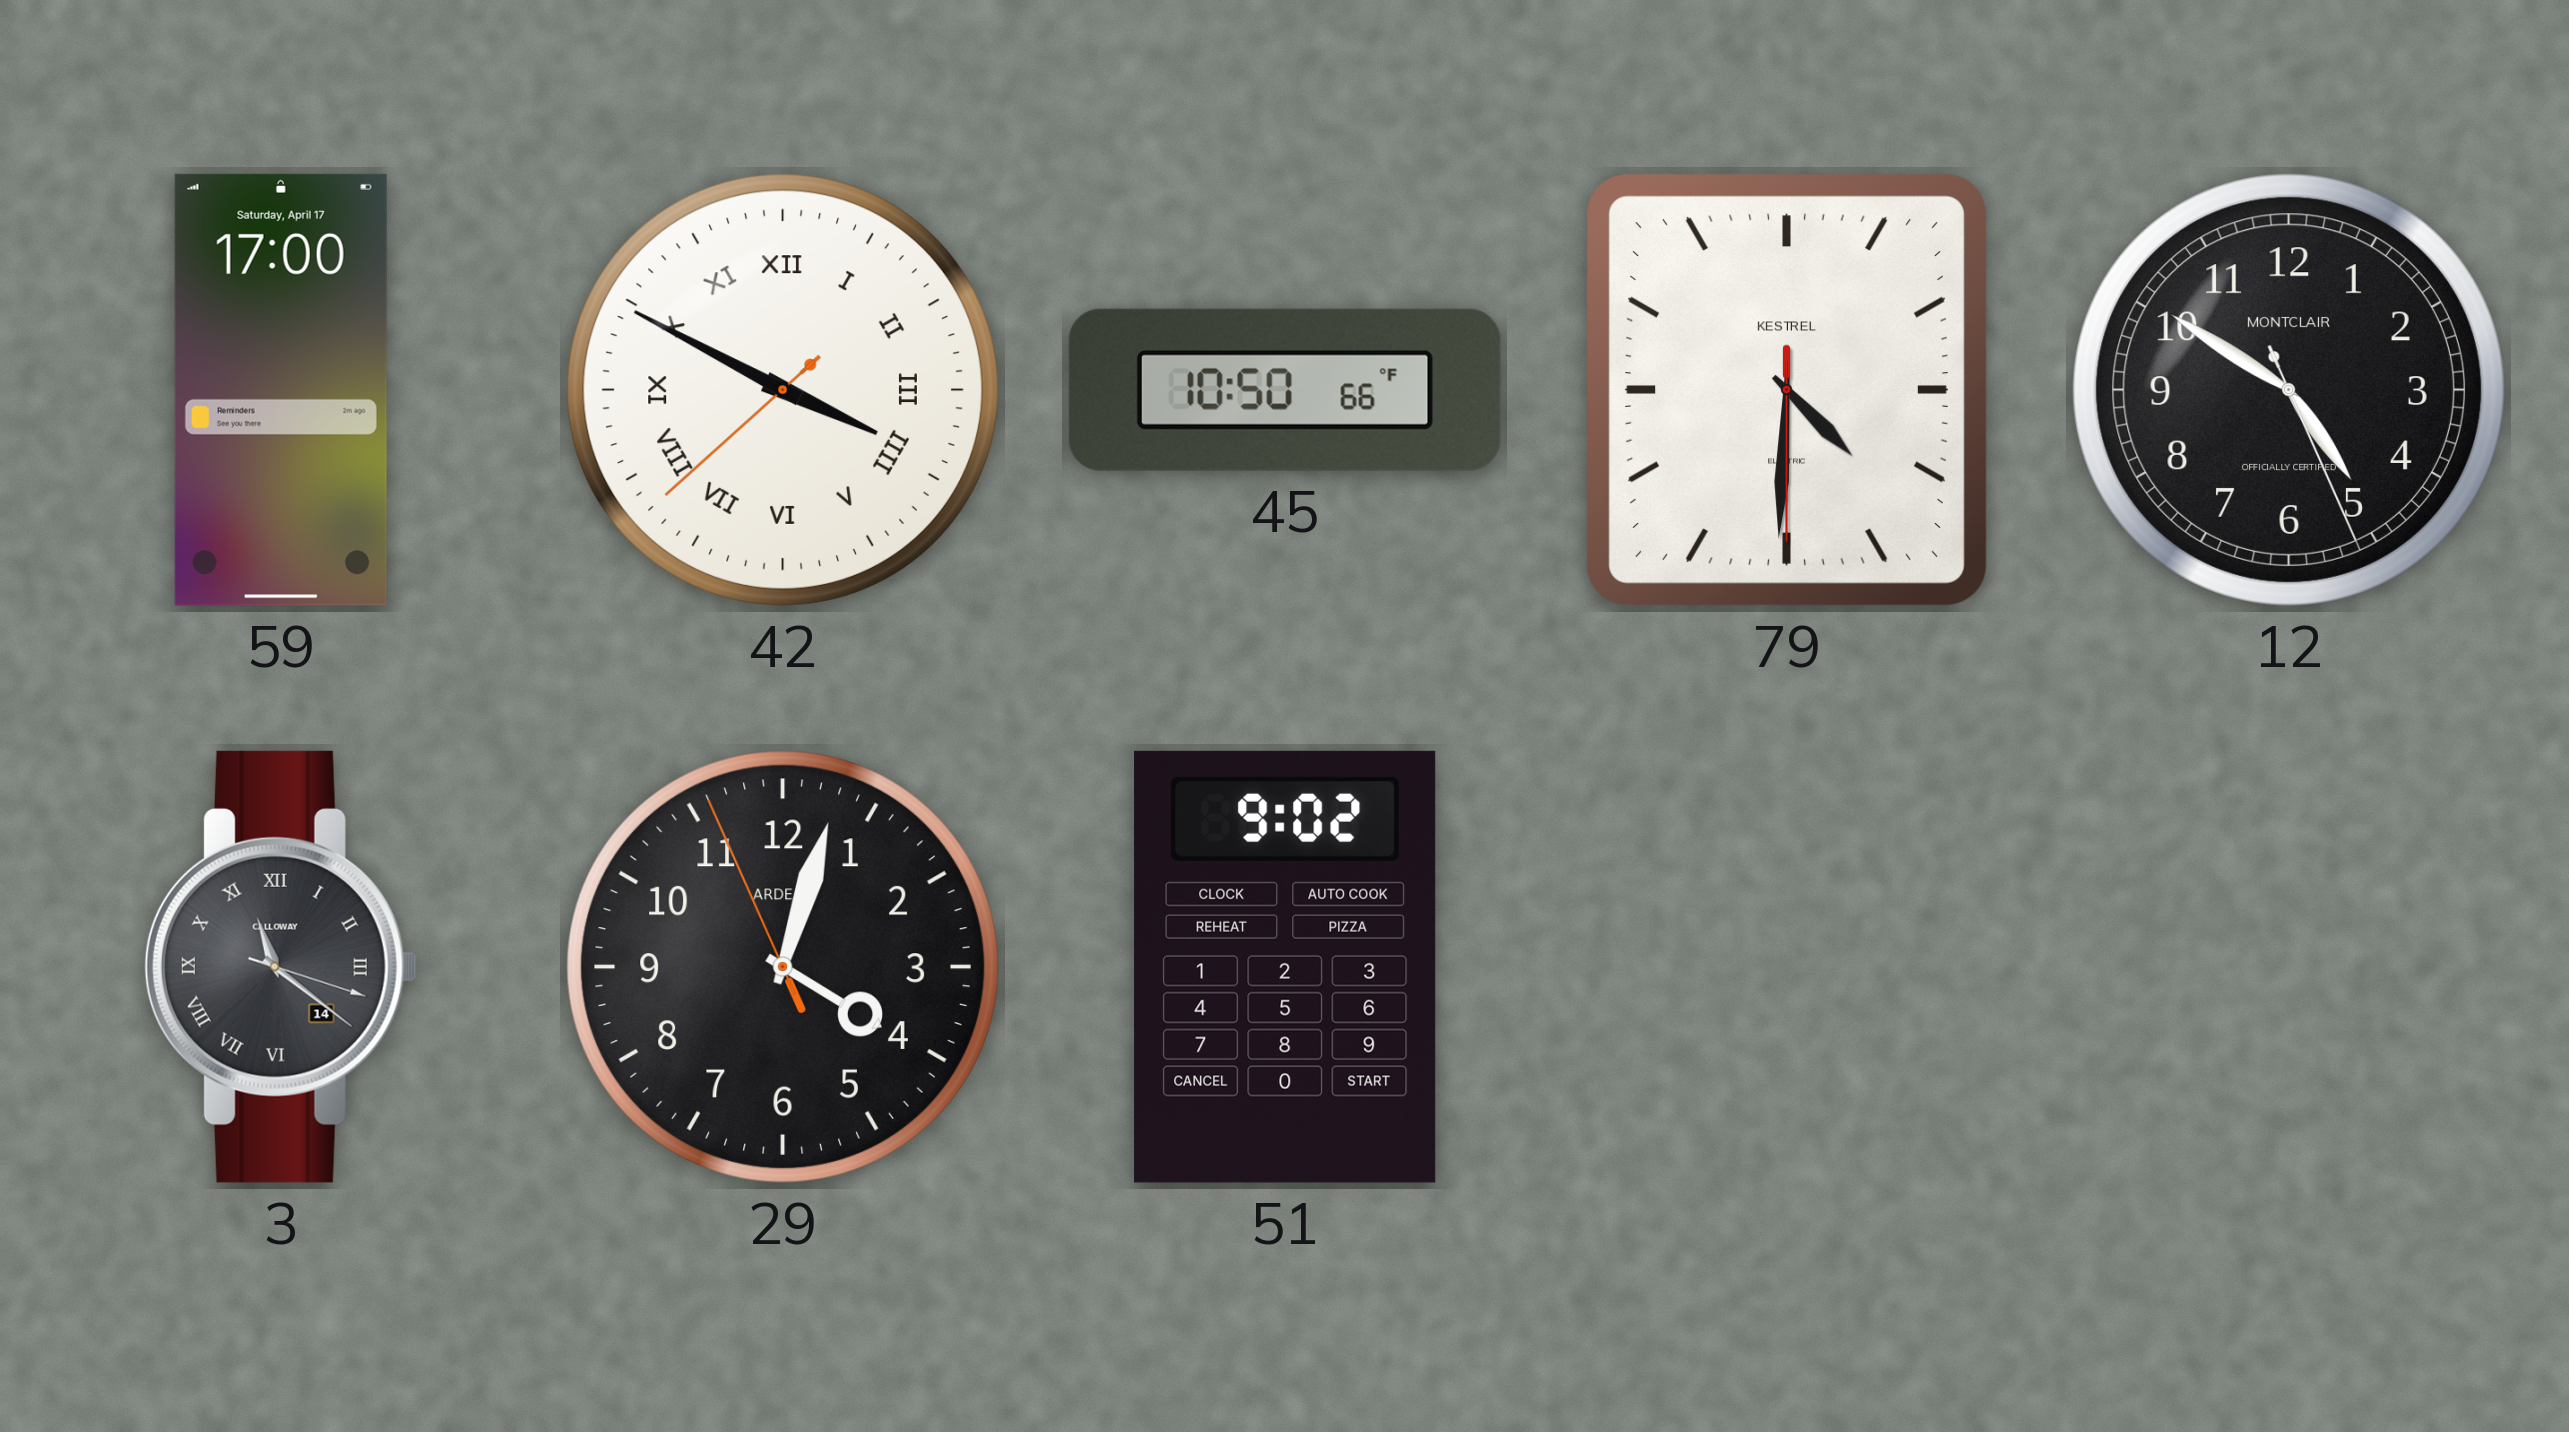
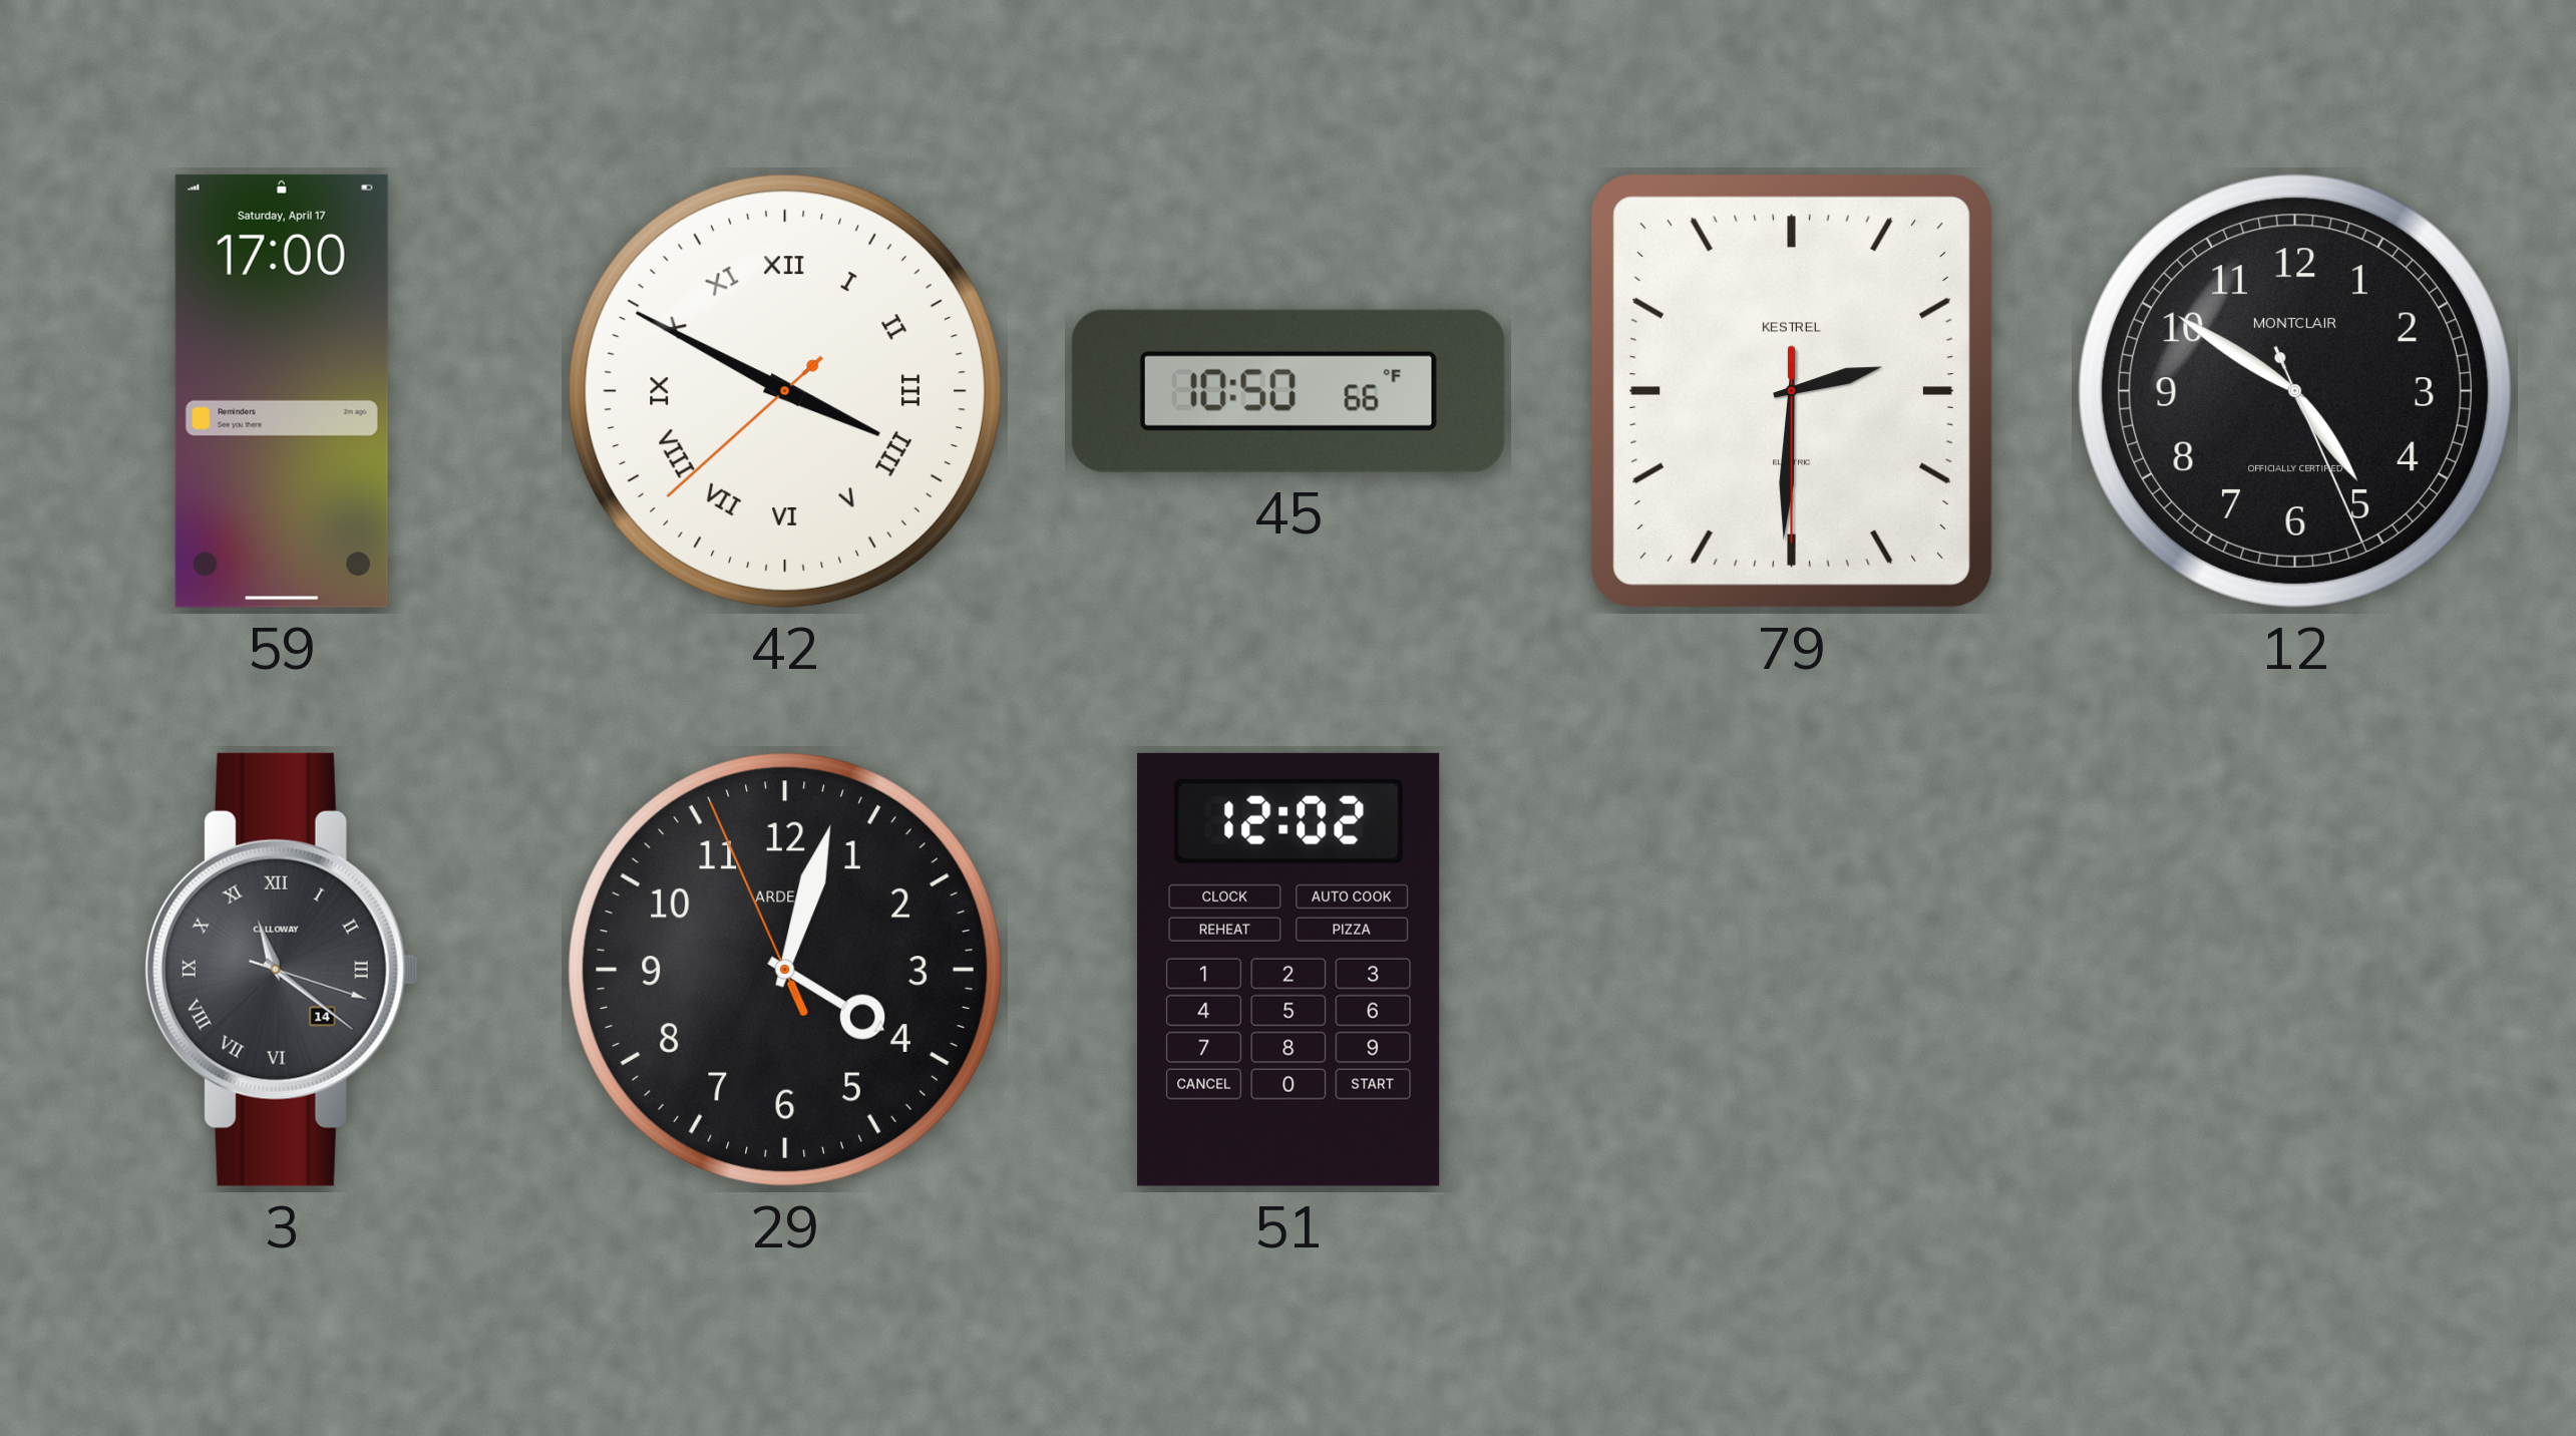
79: 4:30 -> 2:30 (1792, 391)
51: 9:02 -> 12:02 (1289, 970)
